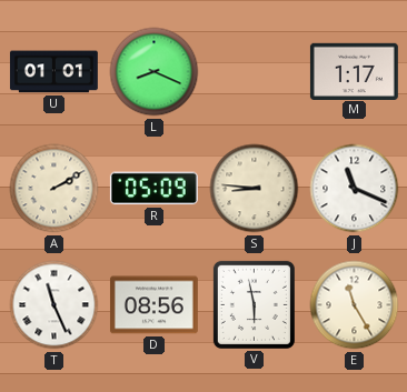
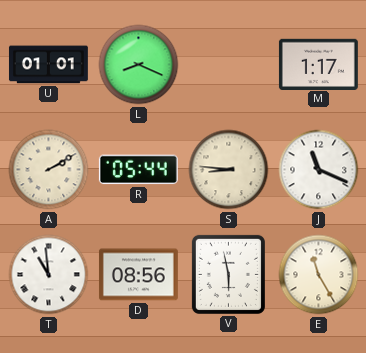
R: 05:09 -> 05:44 (138, 170)
T: 11:26 -> 10:59 (49, 275)
